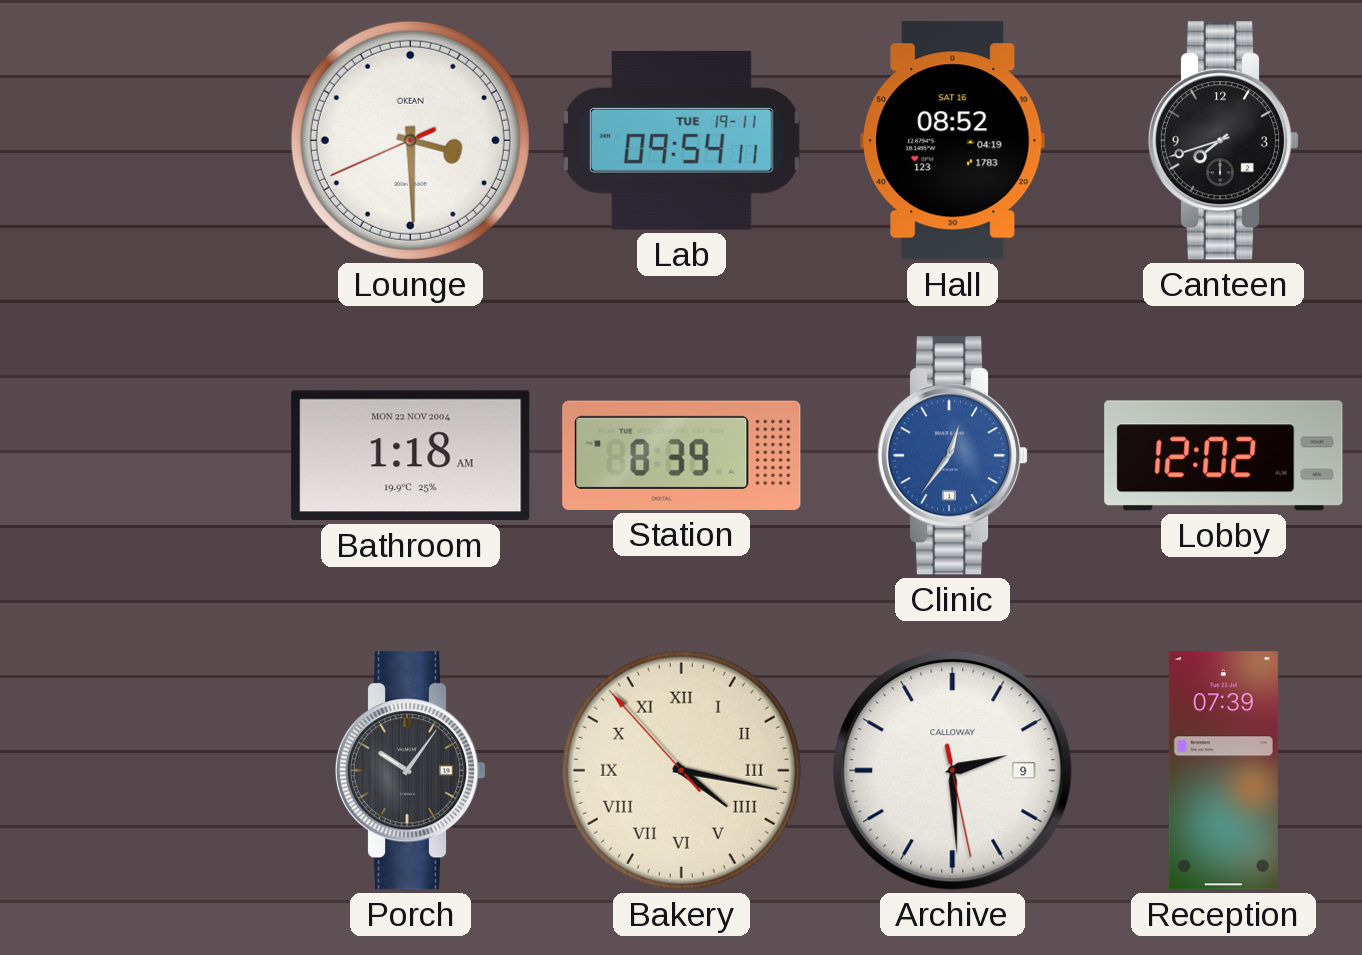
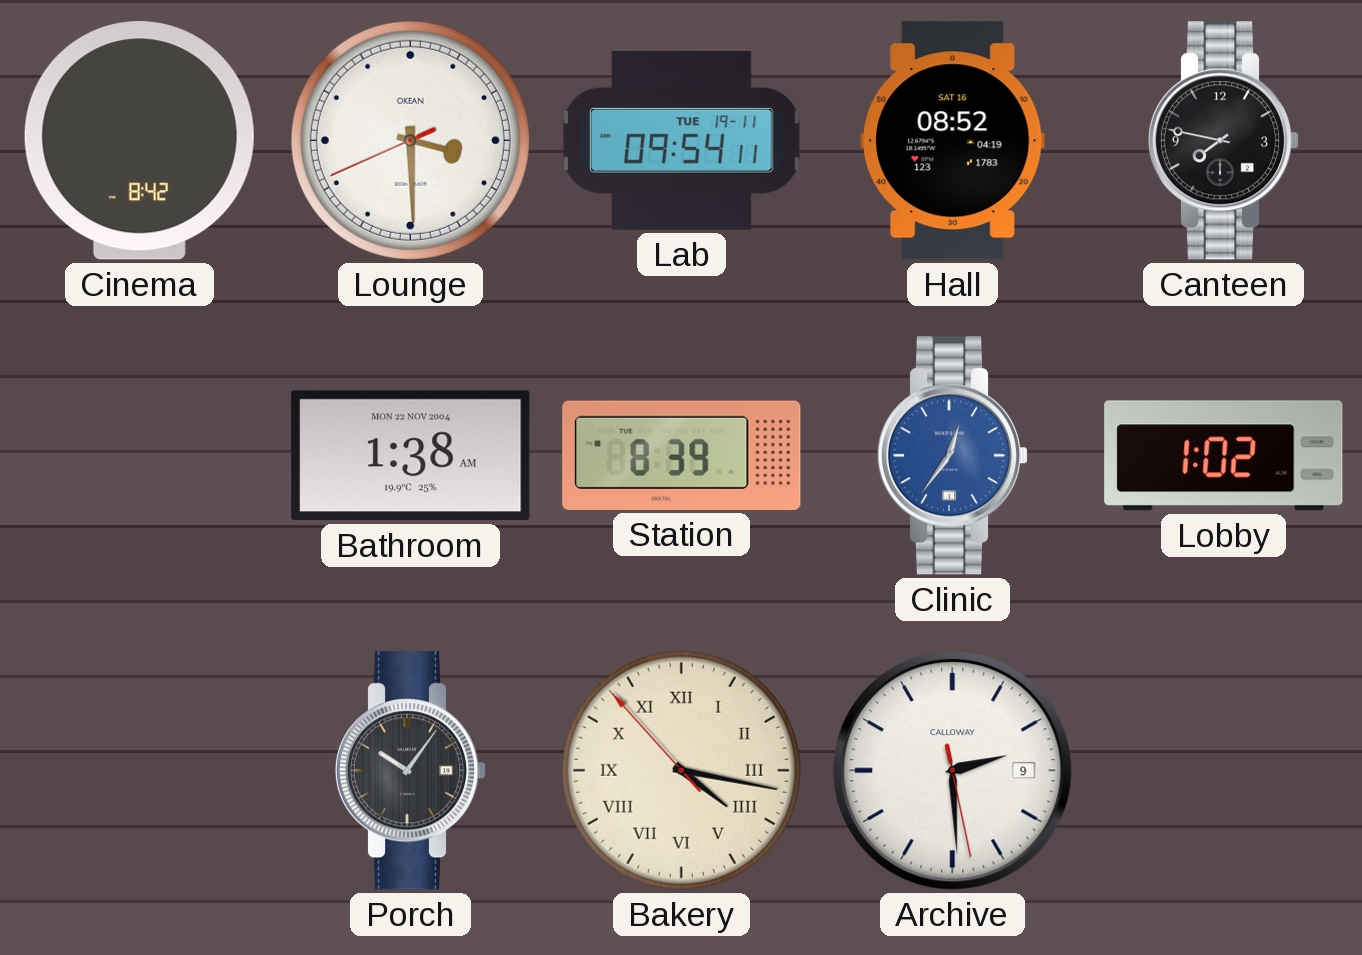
Cinema: none -> 8:42 (139, 141)
Canteen: 7:42 -> 7:47 (1224, 141)
Bathroom: 1:18 -> 1:38 (411, 456)
Lobby: 12:02 -> 1:02 (1224, 456)
Reception: 07:39 -> none (1223, 771)
